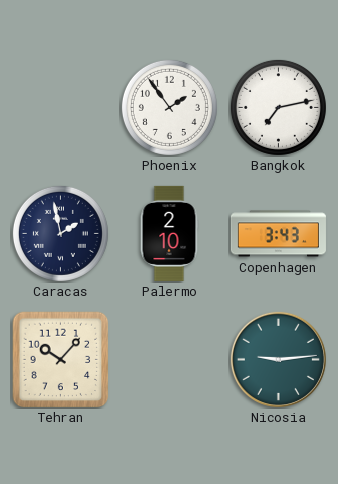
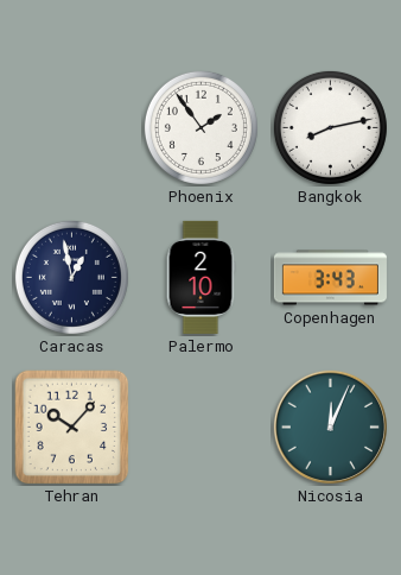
Bangkok: 7:13 -> 8:13 (330, 127)
Caracas: 1:58 -> 12:58 (71, 277)
Nicosia: 9:14 -> 12:04 (330, 426)
